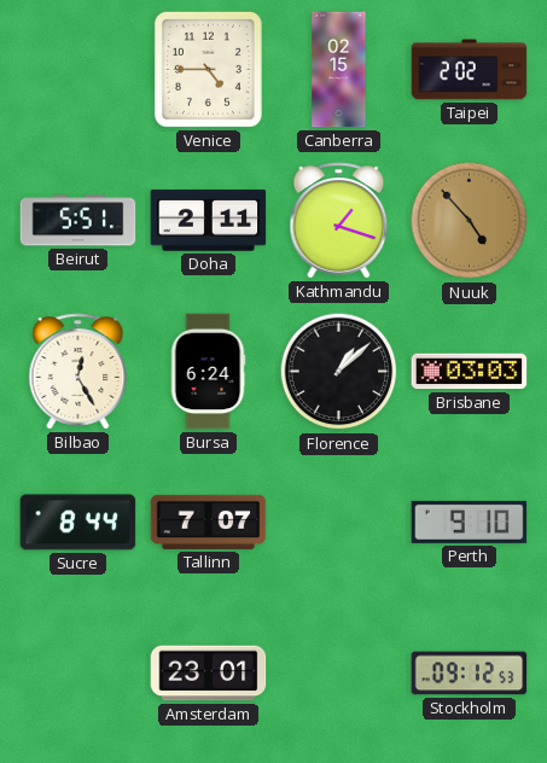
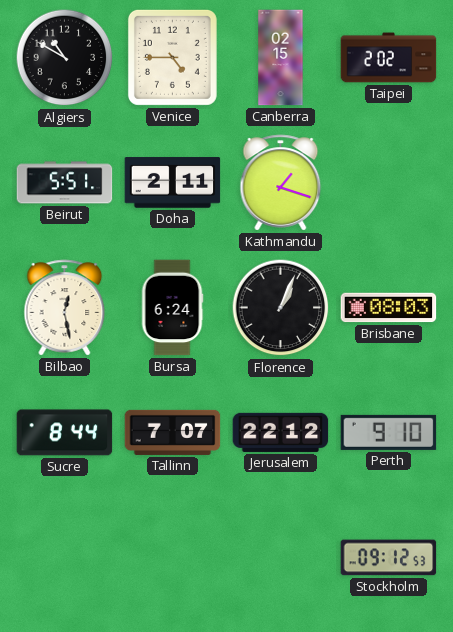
Algiers: none -> 10:50 (65, 58)
Nuuk: 4:53 -> none (470, 221)
Bilbao: 12:25 -> 12:28 (65, 308)
Florence: 1:08 -> 1:04 (281, 308)
Brisbane: 03:03 -> 08:03 (389, 308)
Jerusalem: none -> 22:12 (281, 432)
Amsterdam: 23:01 -> none (209, 674)
